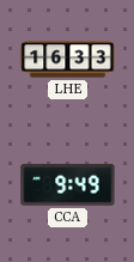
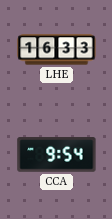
CCA: 9:49 -> 9:54 (57, 155)
